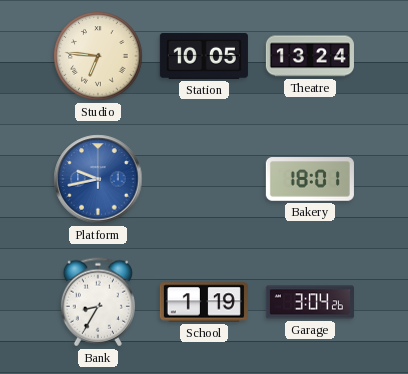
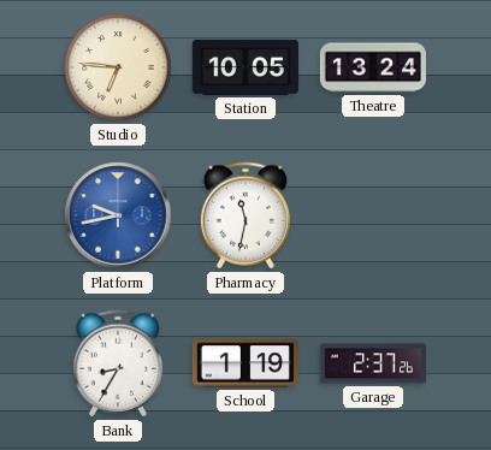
Pharmacy: none -> 11:32 (245, 215)
Bakery: 18:01 -> none (310, 179)
Garage: 3:04 -> 2:37 (373, 363)
